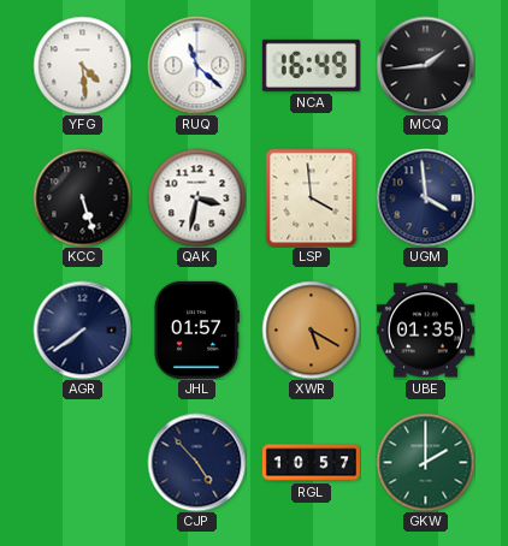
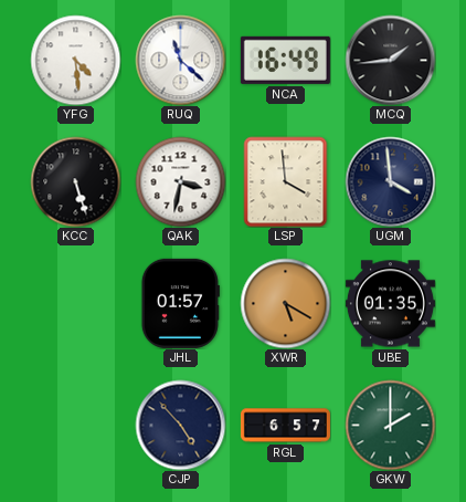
AGR: 7:39 -> none (82, 330)
RGL: 10:57 -> 6:57 (285, 426)
